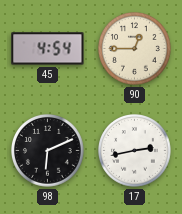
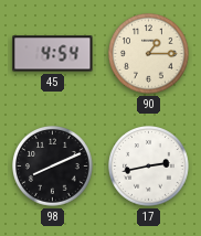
90: 12:45 -> 1:15 (149, 54)
98: 6:11 -> 8:11 (53, 167)
